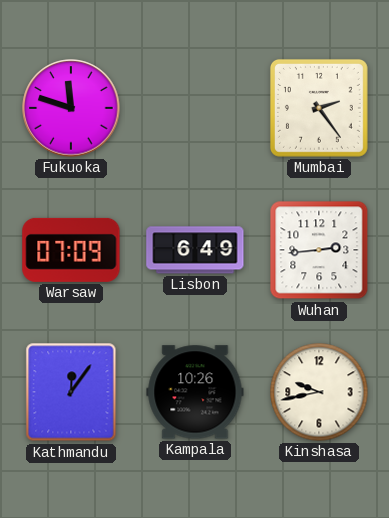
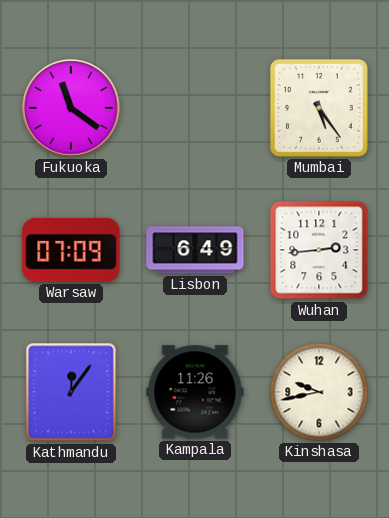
Fukuoka: 11:48 -> 11:21 (71, 108)
Mumbai: 2:24 -> 5:24 (319, 108)
Kampala: 10:26 -> 11:26 (195, 392)
